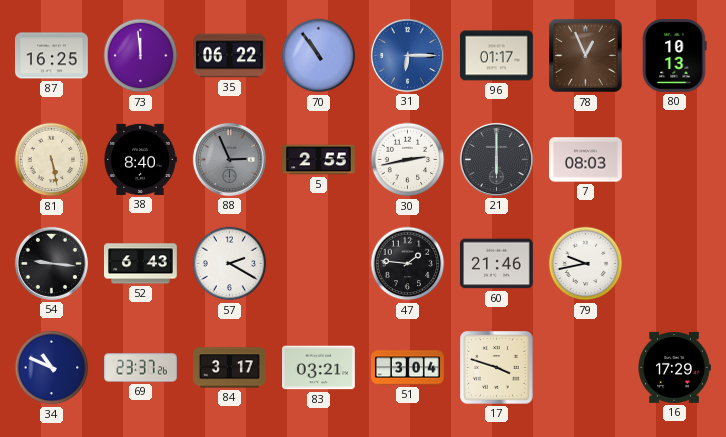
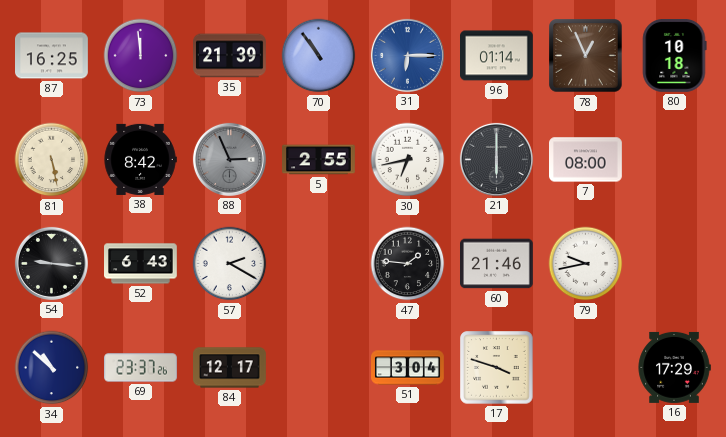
35: 06:22 -> 21:39 (230, 56)
96: 01:17 -> 01:14 (497, 56)
80: 10:13 -> 10:18 (674, 56)
38: 8:40 -> 8:42 (140, 159)
30: 2:43 -> 6:43 (408, 160)
7: 08:03 -> 08:00 (586, 160)
34: 10:49 -> 10:52 (52, 368)
84: 3:17 -> 12:17 (230, 368)
83: 03:21 -> none (319, 368)
